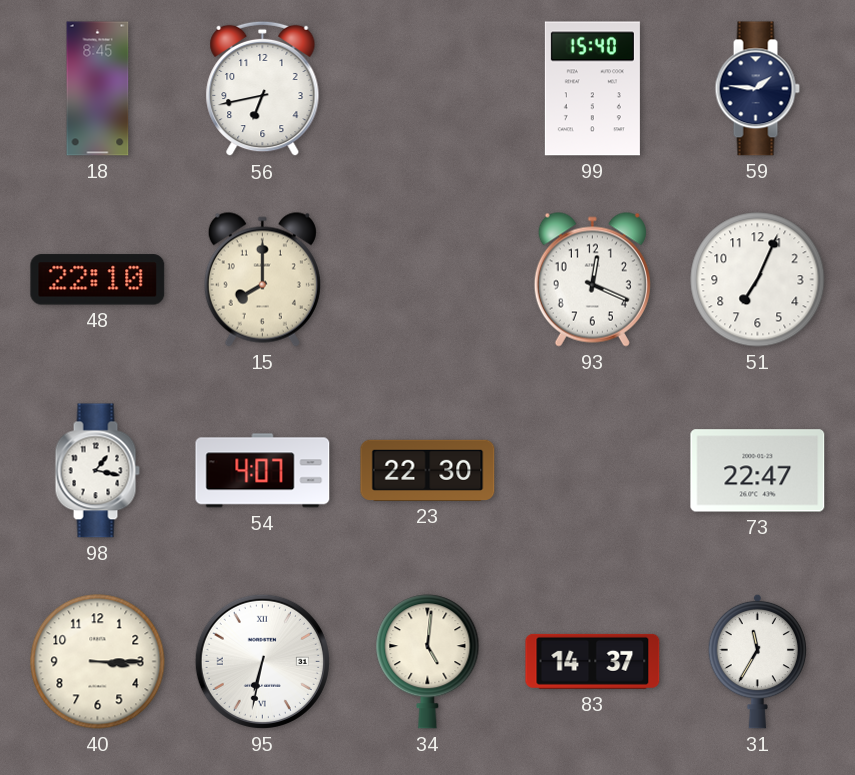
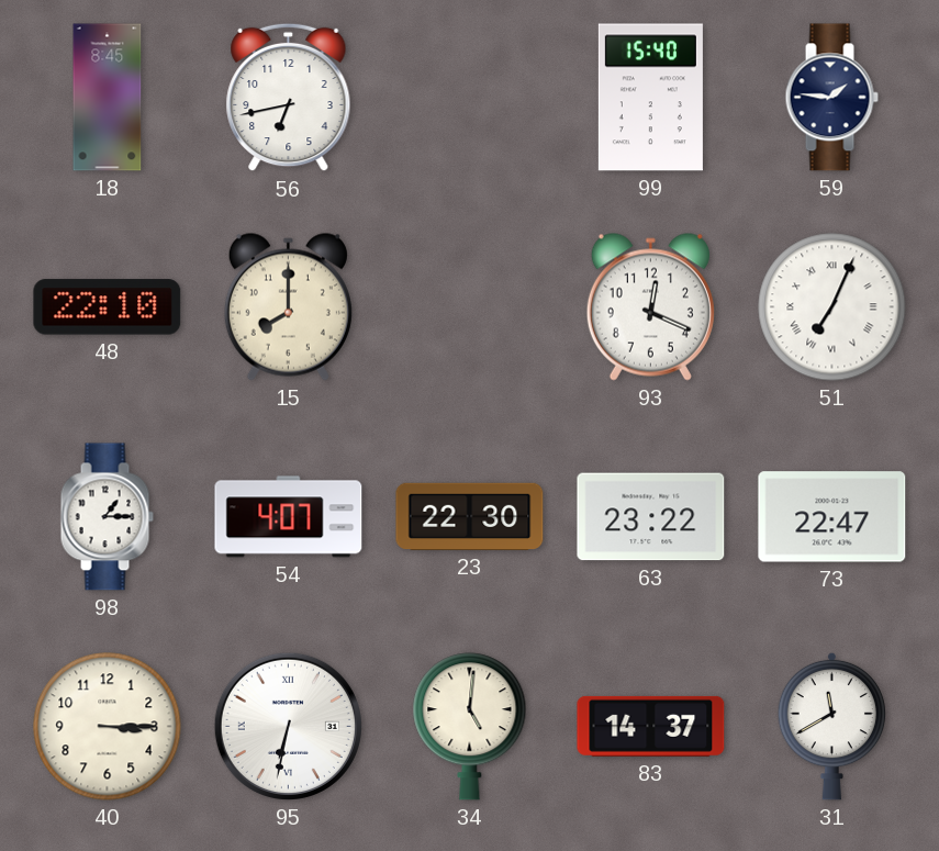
51 numerals: Arabic -> Roman (832, 307)
98: 1:17 -> 1:15 (107, 517)
63: none -> 23:22 (651, 517)
31: 11:35 -> 11:40 (832, 726)
